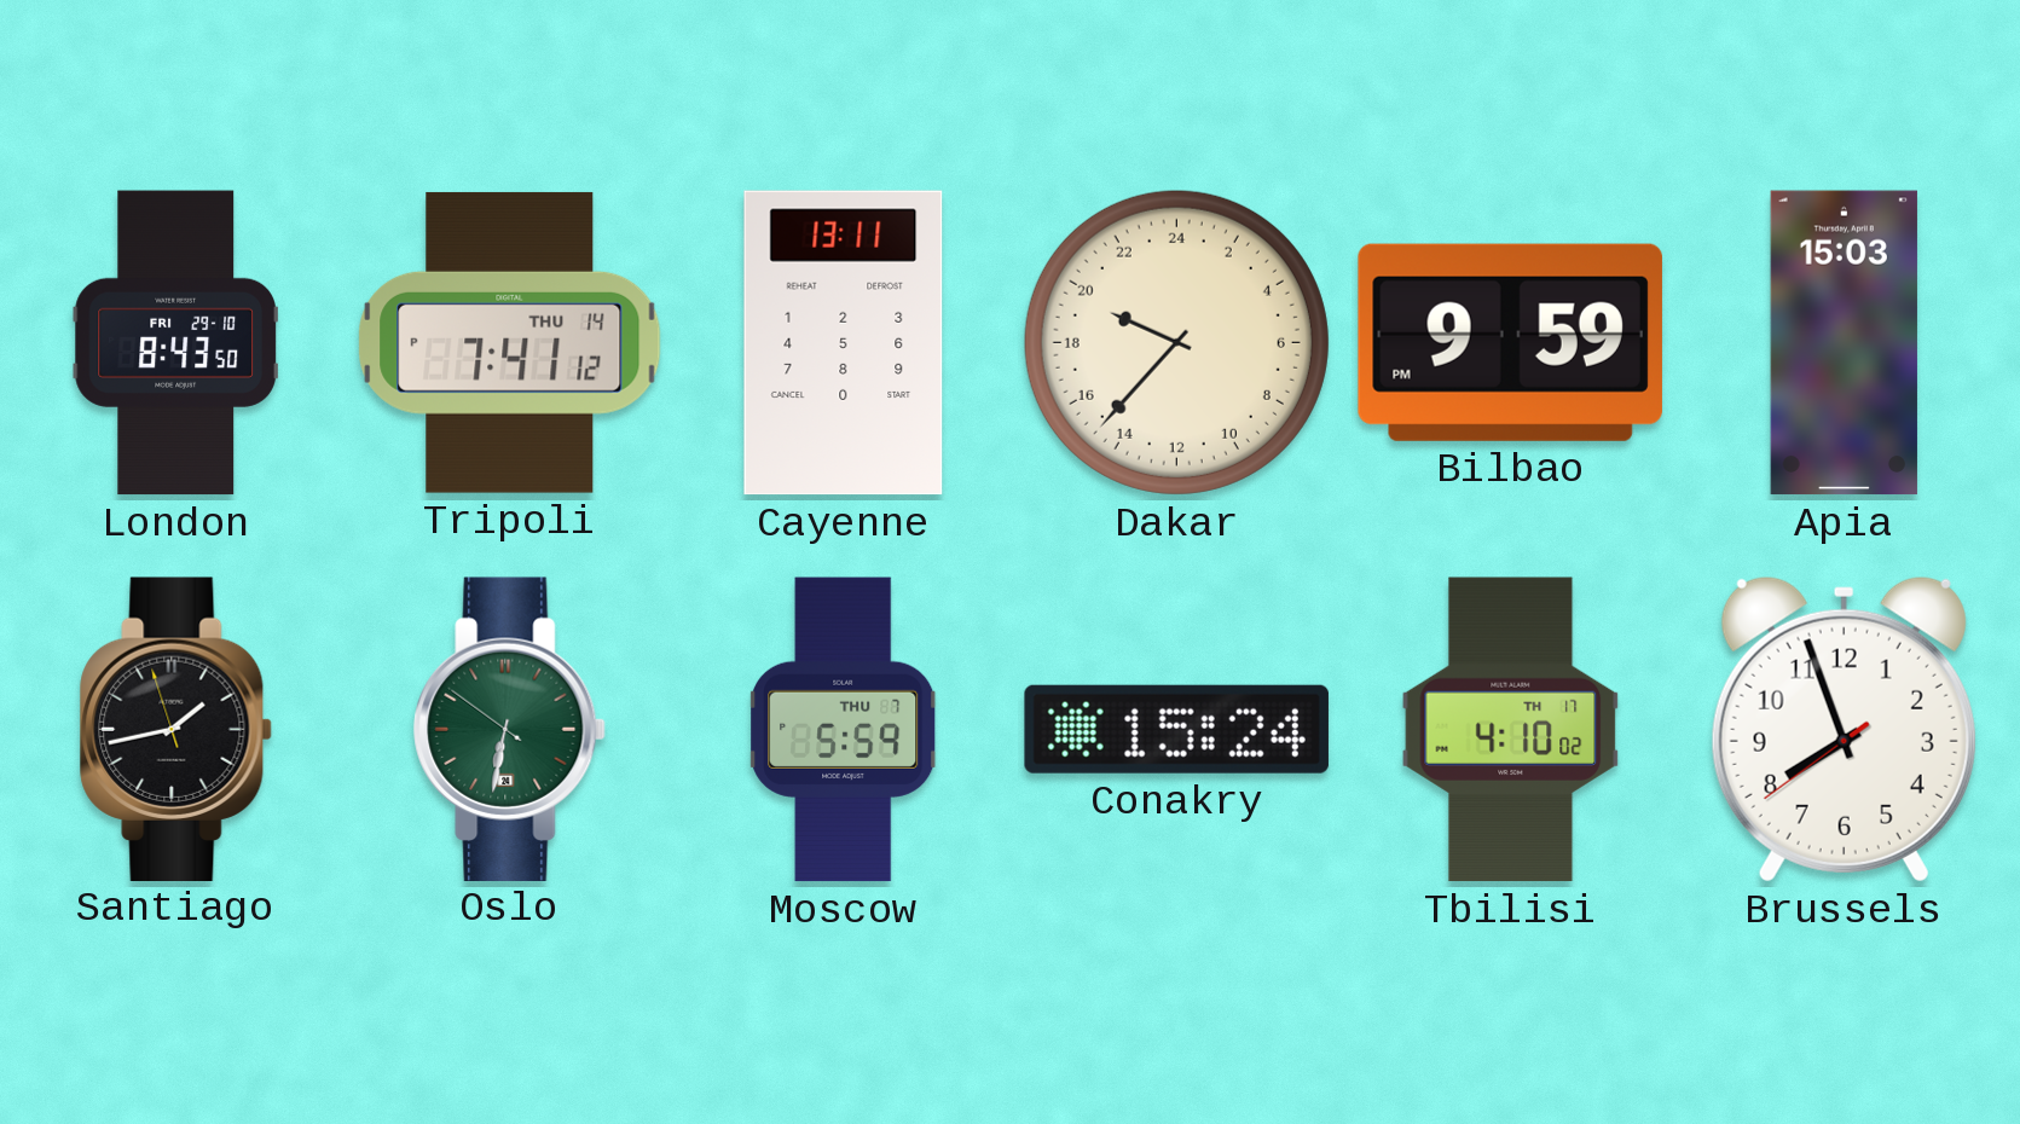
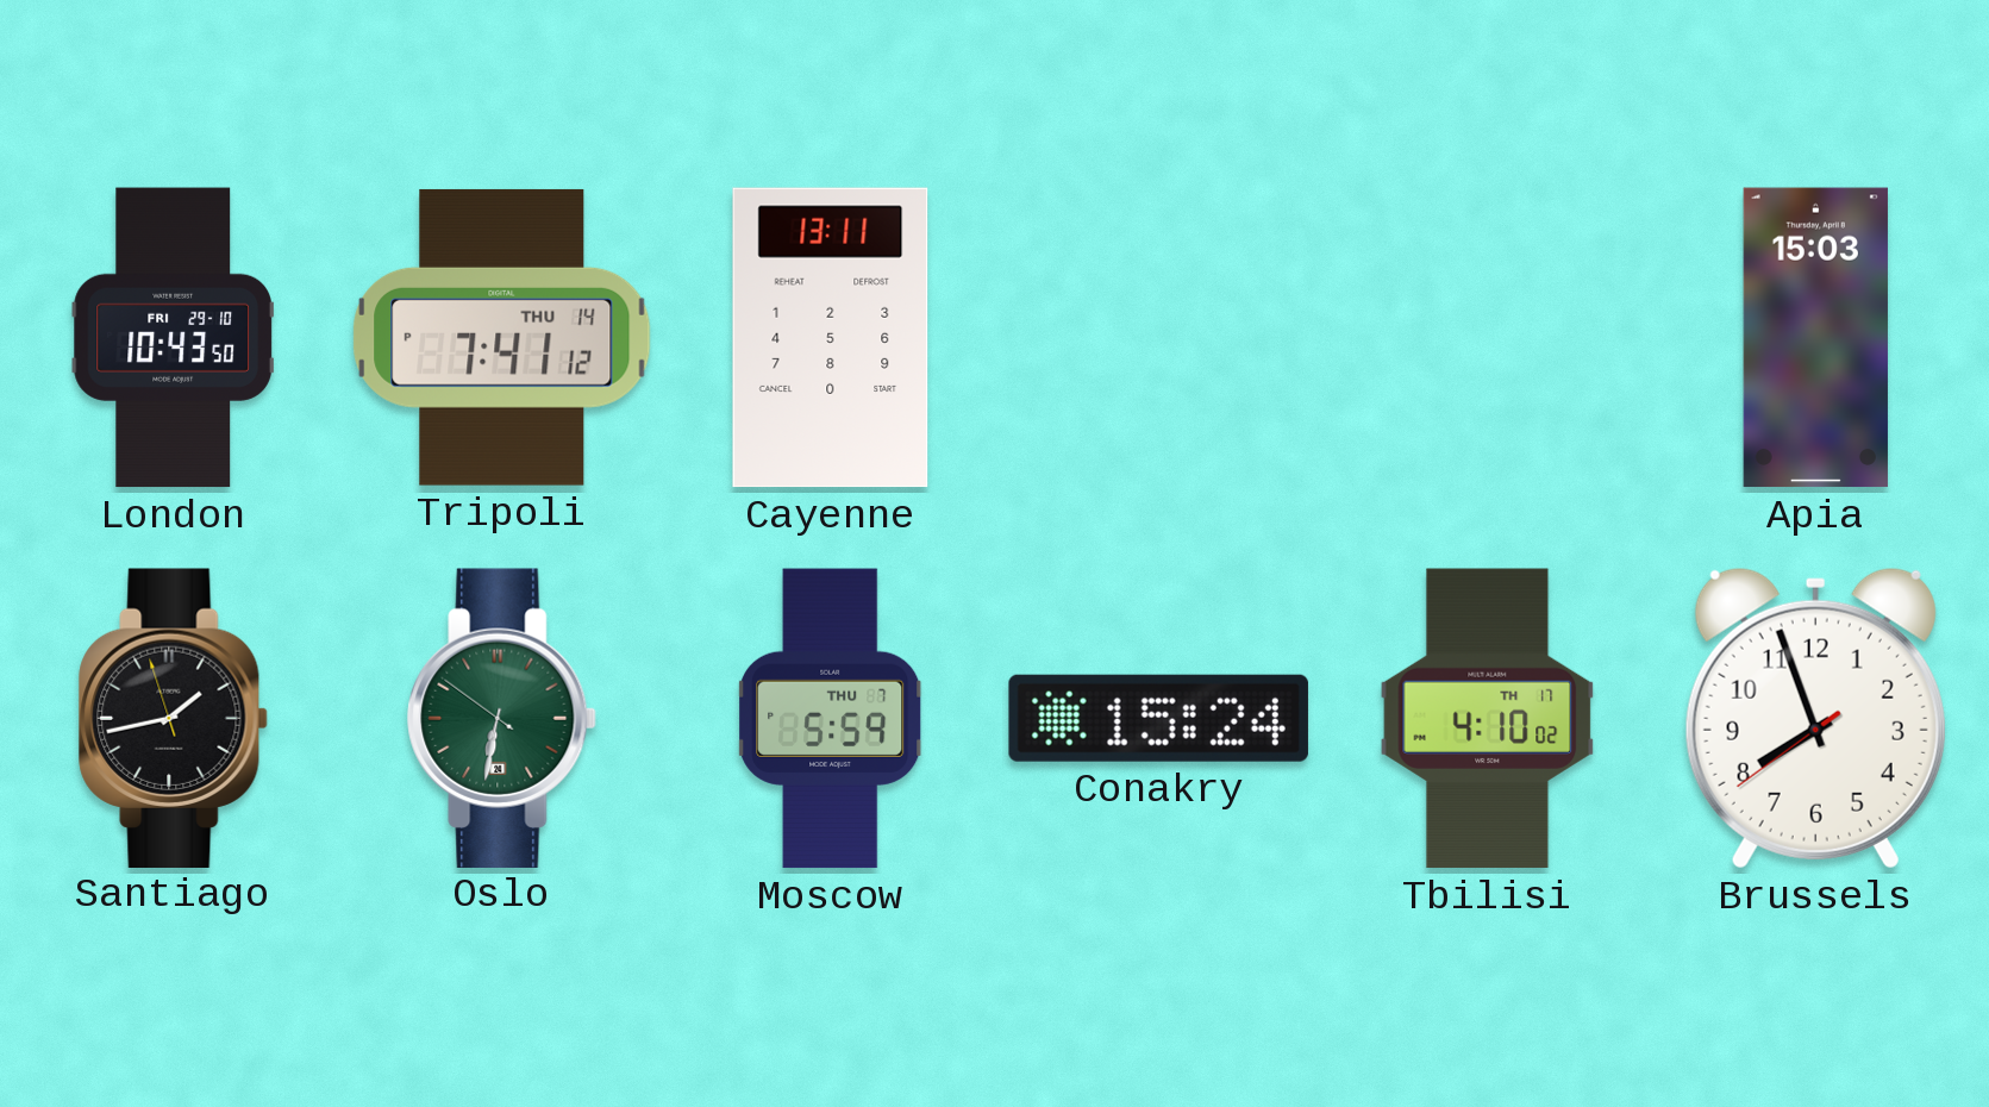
London: 8:43 -> 10:43 (173, 338)
Dakar: 19:37 -> none (1176, 342)
Bilbao: 9:59 -> none (1510, 342)
